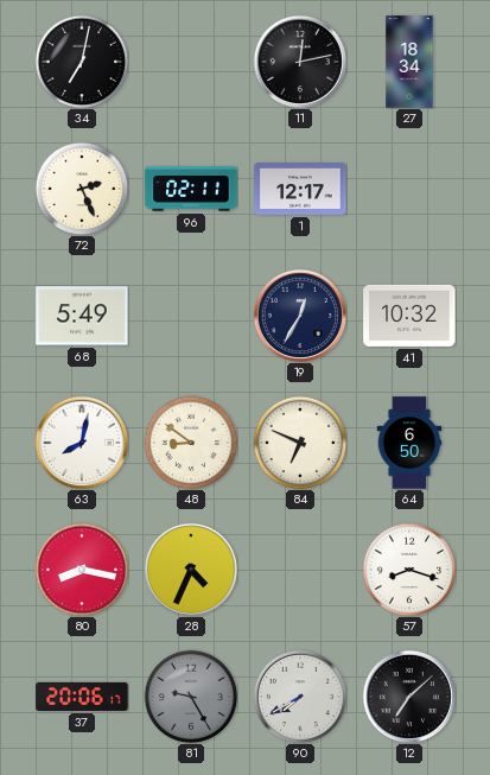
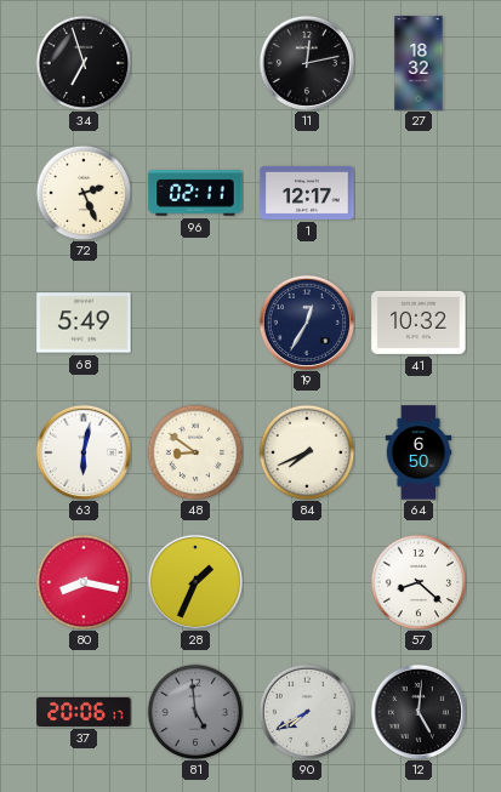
34: 7:02 -> 6:57 (84, 63)
27: 18:34 -> 18:32 (419, 63)
63: 8:02 -> 6:02 (84, 452)
84: 6:49 -> 7:41 (307, 452)
28: 4:34 -> 1:34 (195, 582)
57: 8:18 -> 8:22 (419, 582)
81: 9:25 -> 4:59 (195, 712)
12: 7:08 -> 5:01 (419, 712)
